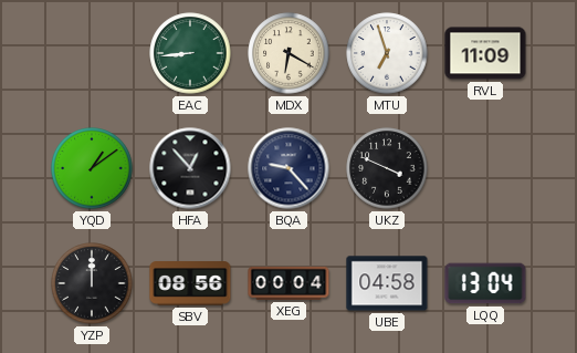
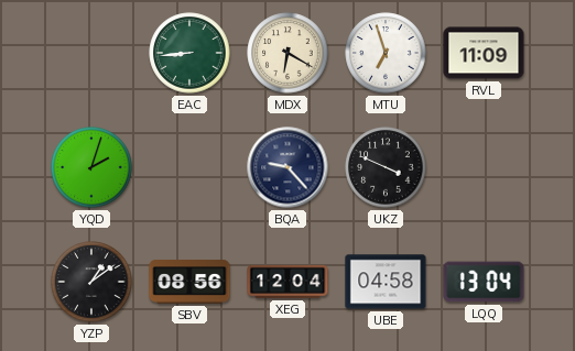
YQD: 1:09 -> 2:03 (91, 167)
HFA: 12:53 -> none (190, 168)
YZP: 12:00 -> 1:09 (91, 282)
XEG: 00:04 -> 12:04 (287, 282)
